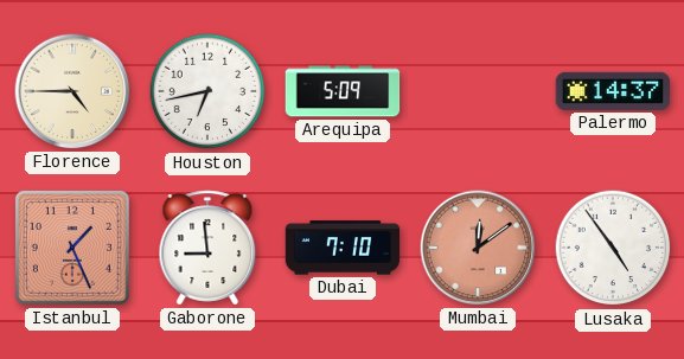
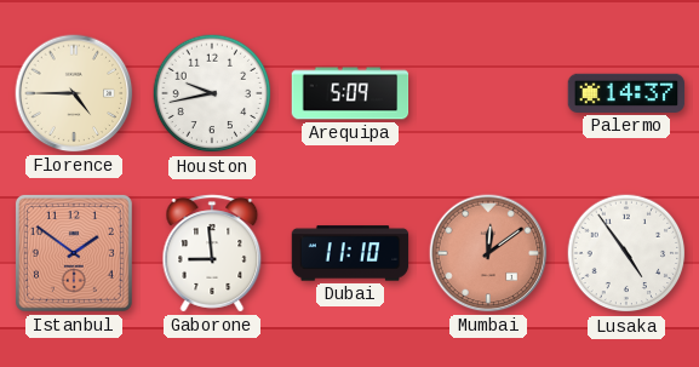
Houston: 6:43 -> 9:43 (212, 93)
Istanbul: 1:26 -> 1:51 (74, 253)
Dubai: 7:10 -> 11:10 (350, 253)
